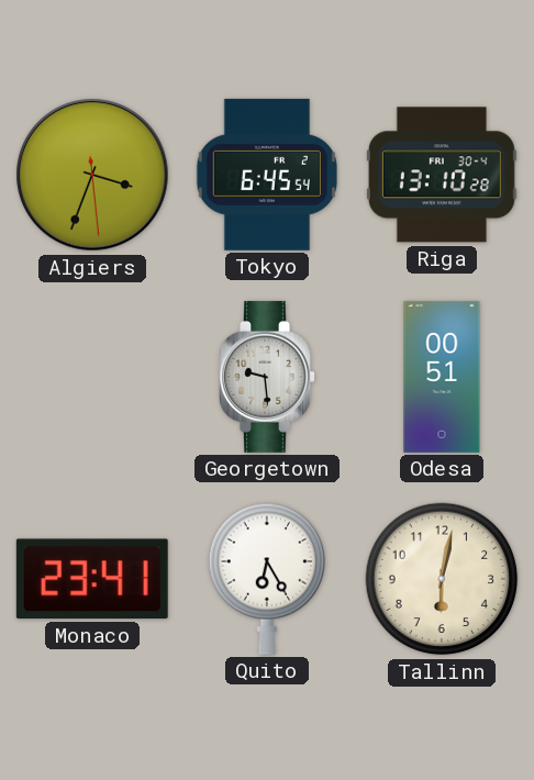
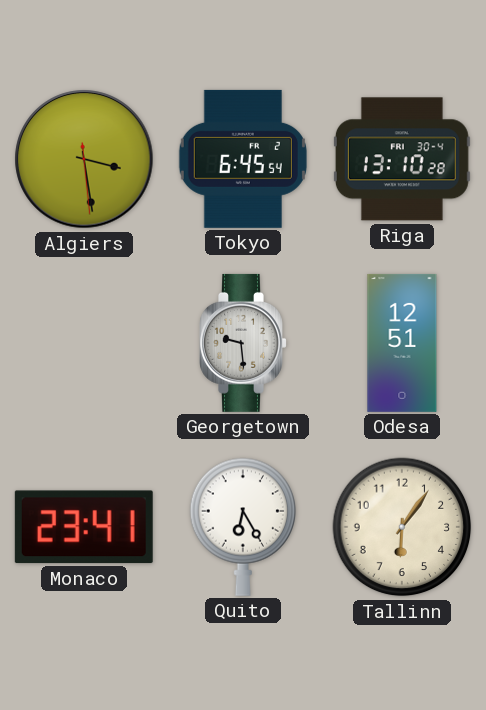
Algiers: 3:33 -> 3:28 (84, 159)
Odesa: 00:51 -> 12:51 (402, 343)
Tallinn: 6:02 -> 6:06 (402, 527)
